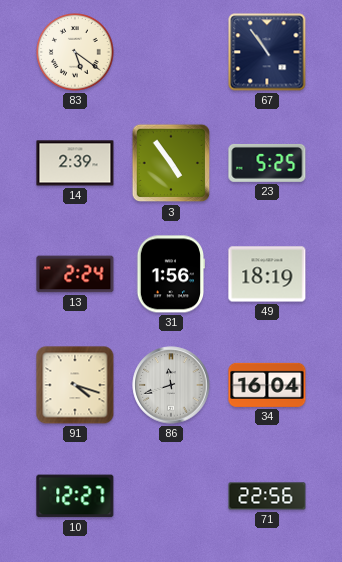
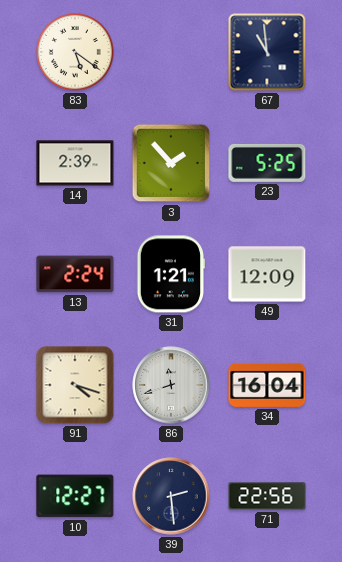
67: 10:54 -> 10:59 (267, 52)
3: 4:54 -> 1:53 (171, 163)
31: 1:56 -> 1:21 (171, 274)
49: 18:19 -> 12:09 (267, 274)
39: none -> 2:29 (171, 496)
